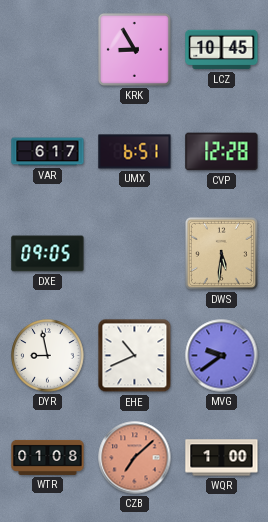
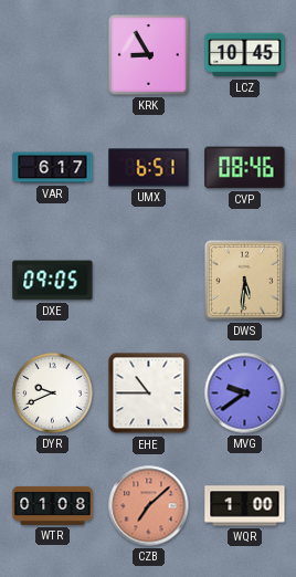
CVP: 12:28 -> 08:46 (245, 168)
DYR: 8:58 -> 9:41 (53, 394)
EHE: 10:41 -> 10:45 (149, 394)
